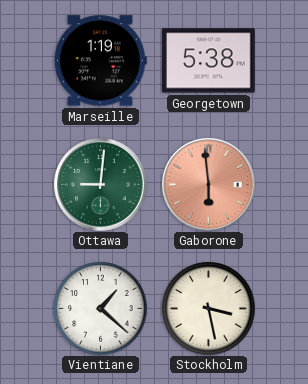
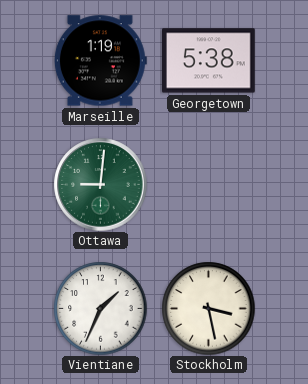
Gaborone: 5:59 -> none (208, 184)
Vientiane: 1:22 -> 1:34 (100, 308)
